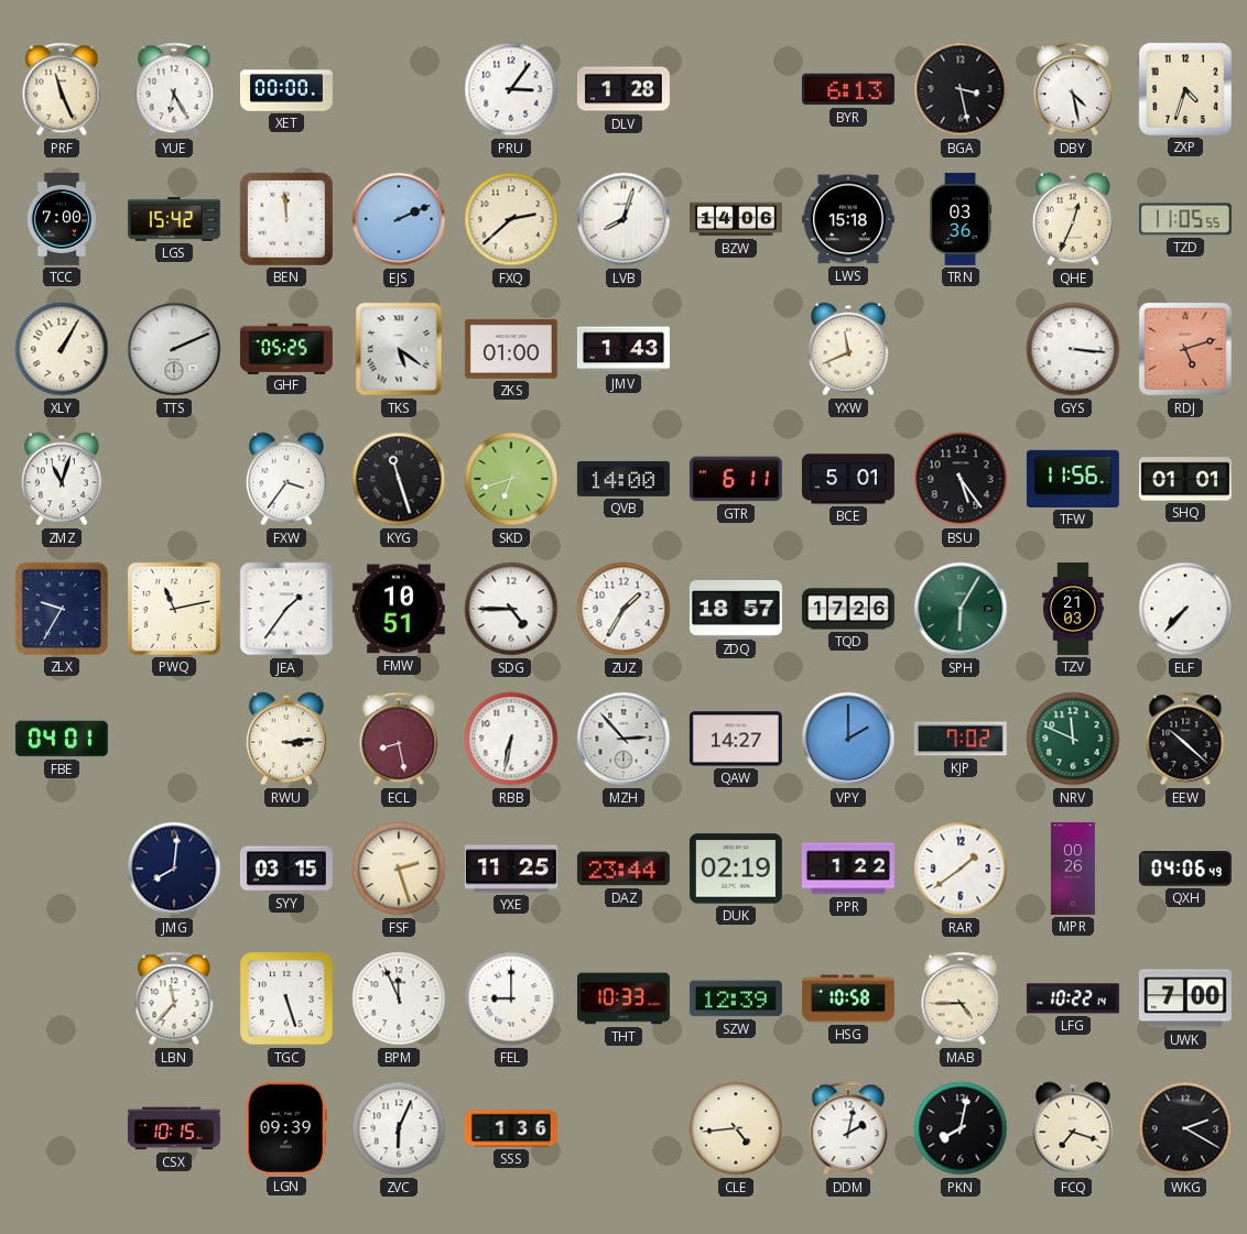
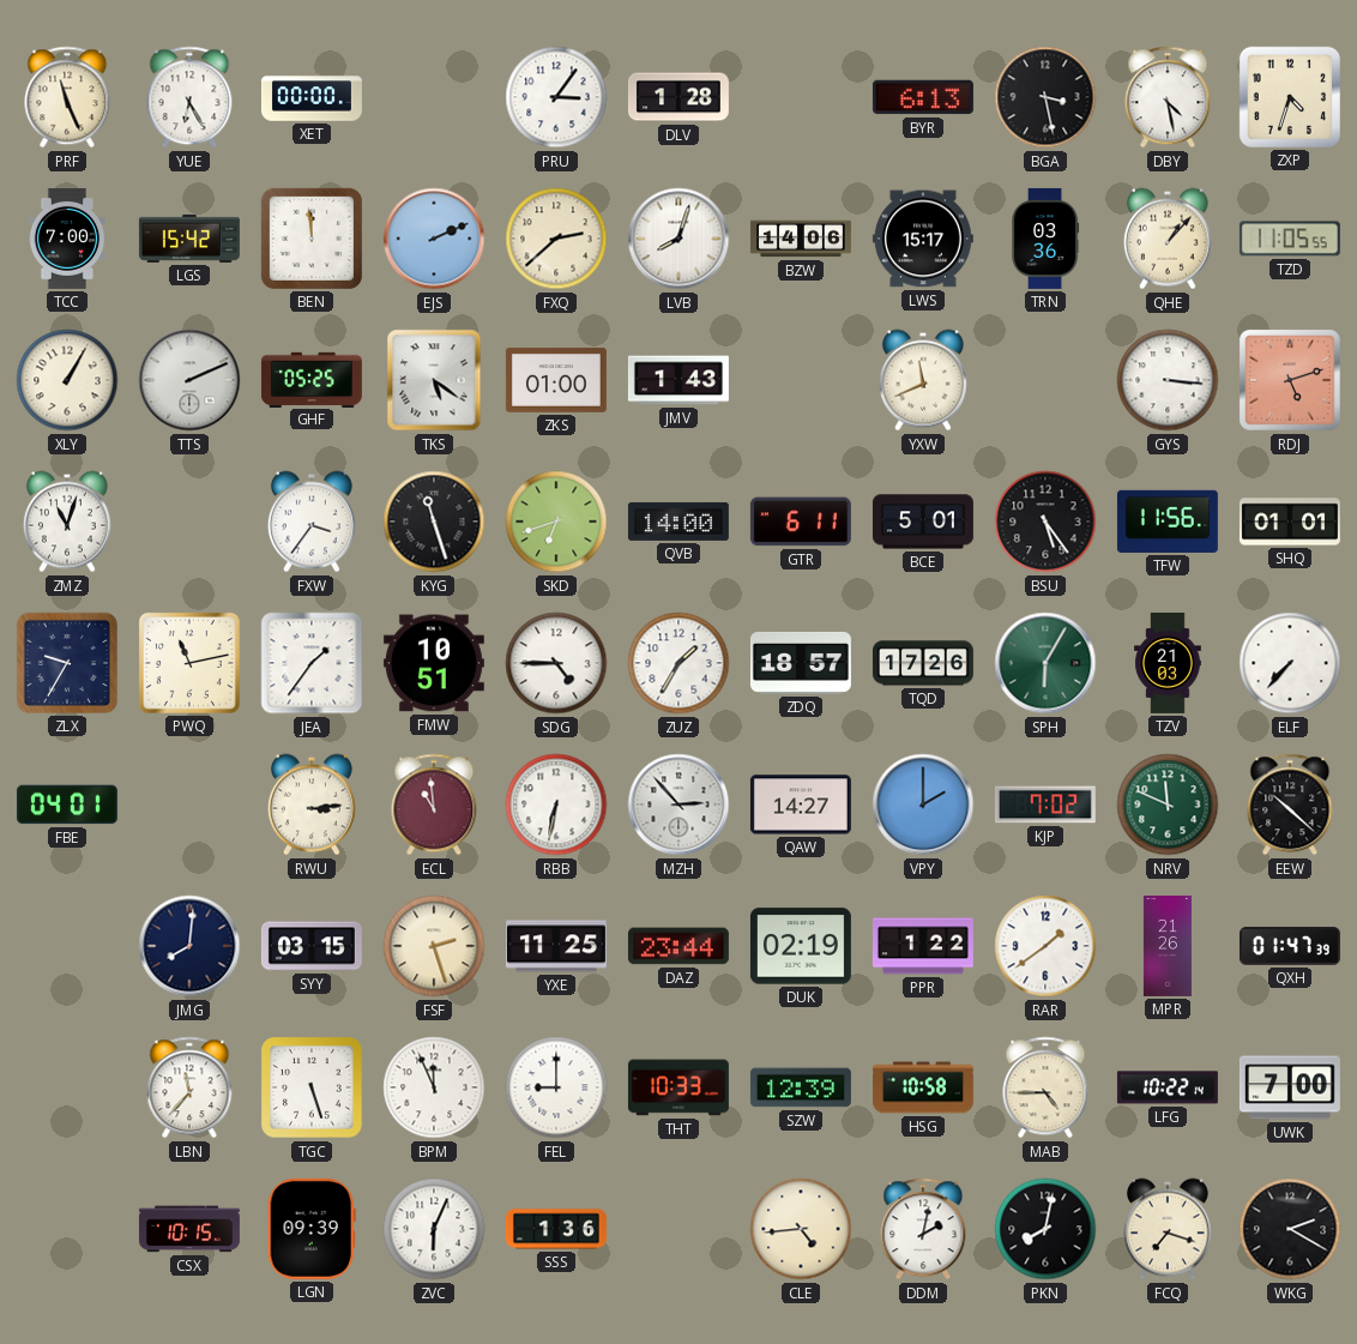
LWS: 15:18 -> 15:17 (923, 239)
QHE: 12:34 -> 1:07 (1168, 239)
ECL: 8:28 -> 10:59 (434, 804)
MPR: 00:26 -> 21:26 (1168, 946)
QXH: 04:06 -> 01:47 (1290, 946)
